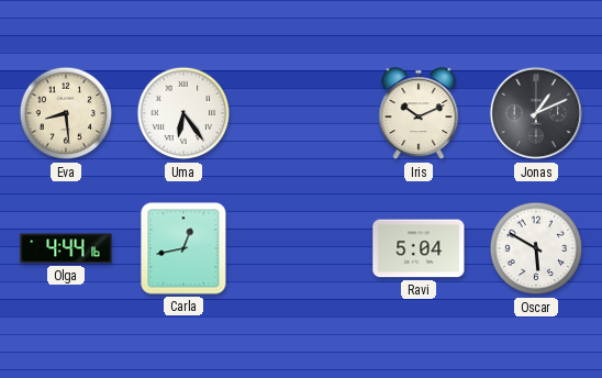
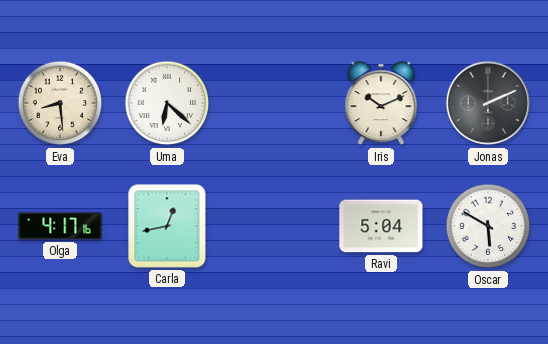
Uma: 6:24 -> 6:22 (167, 103)
Jonas: 1:11 -> 2:11 (488, 103)
Olga: 4:44 -> 4:17 (60, 226)
